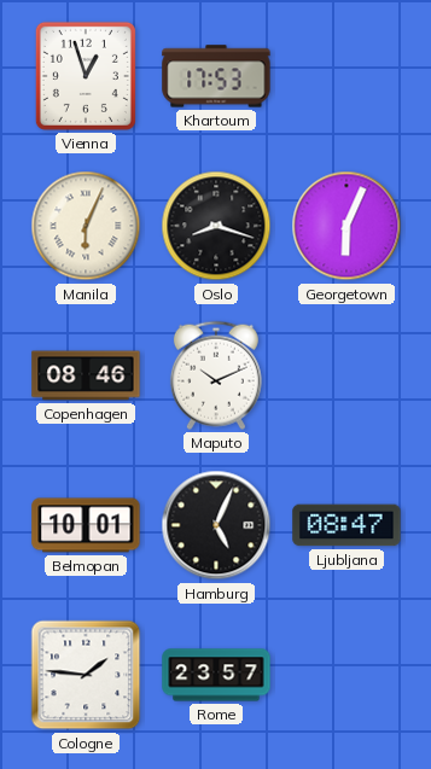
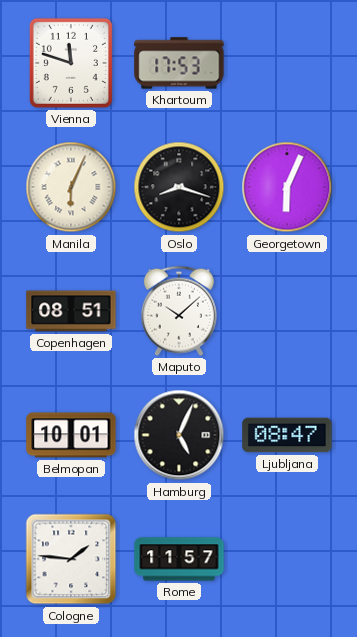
Vienna: 12:57 -> 11:48 (71, 63)
Copenhagen: 08:46 -> 08:51 (71, 311)
Maputo: 10:11 -> 10:08 (179, 311)
Rome: 23:57 -> 11:57 (179, 559)
